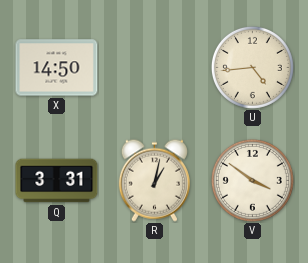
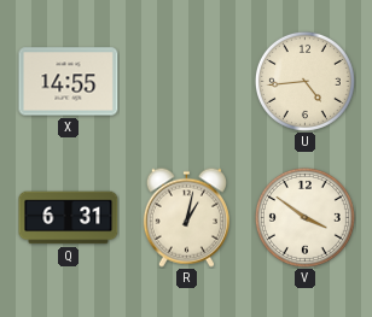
X: 14:50 -> 14:55 (69, 82)
Q: 3:31 -> 6:31 (69, 218)
